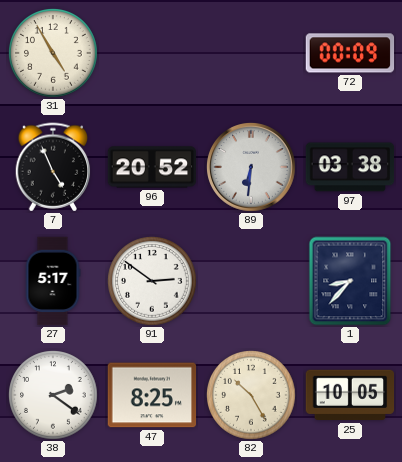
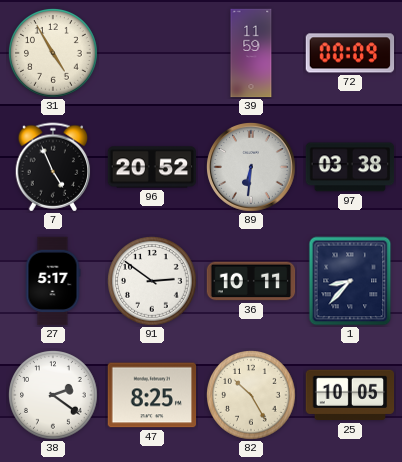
39: none -> 11:59 (251, 53)
36: none -> 10:11 (251, 281)
